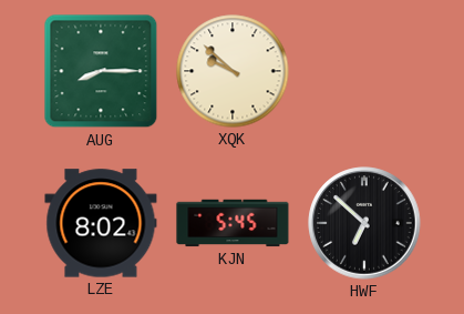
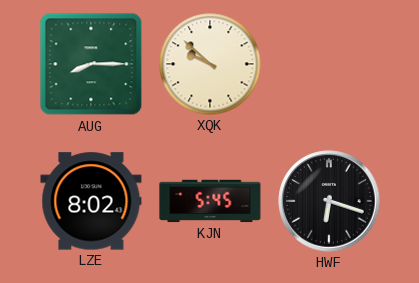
HWF: 6:52 -> 6:18 (329, 201)
